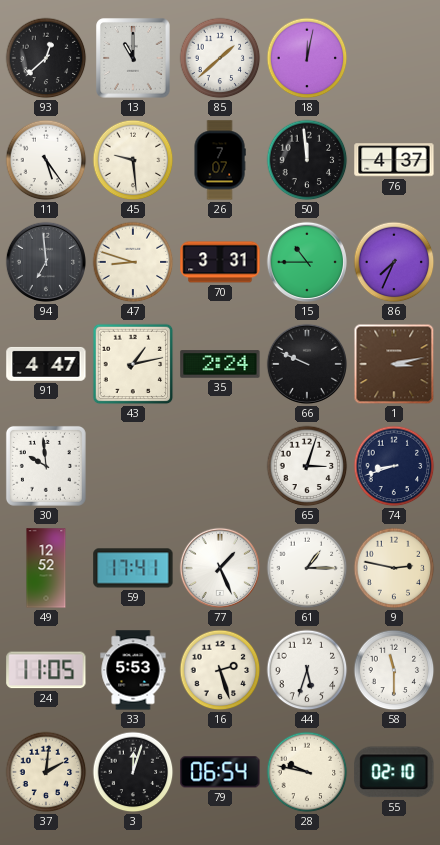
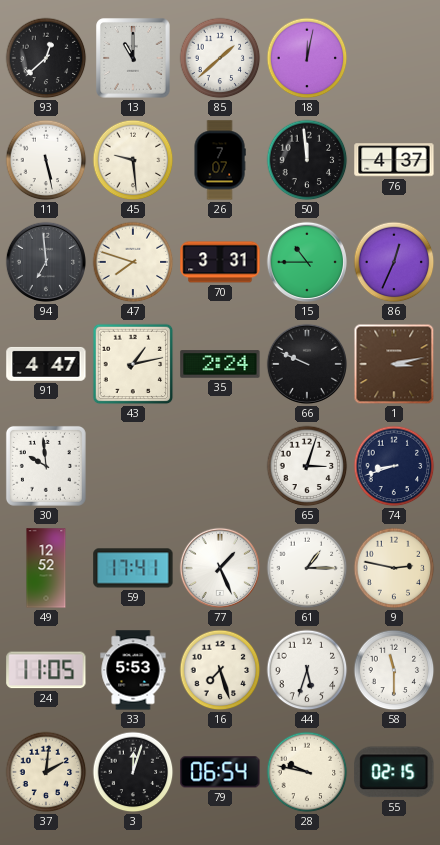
11: 5:24 -> 5:28 (46, 160)
47: 8:48 -> 7:48 (133, 262)
86: 7:34 -> 12:34 (394, 262)
16: 2:27 -> 7:27 (220, 670)
55: 02:10 -> 02:15 (394, 772)
